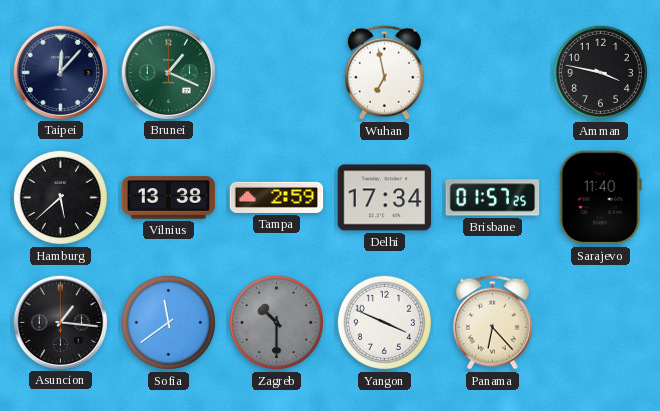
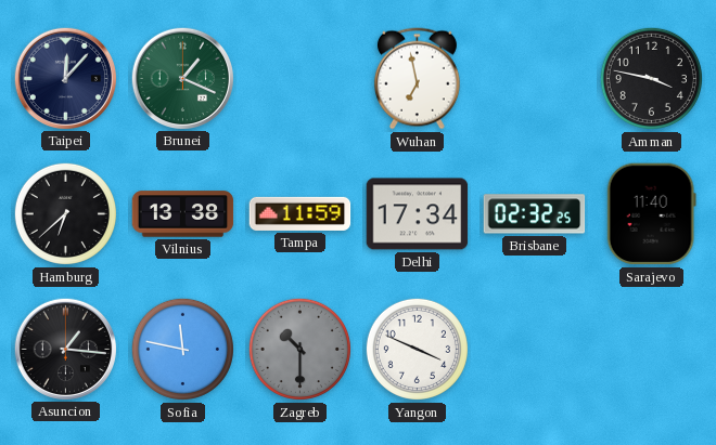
Hamburg: 5:38 -> 6:38 (65, 213)
Tampa: 2:59 -> 11:59 (301, 213)
Brisbane: 01:57 -> 02:32 (535, 214)
Sofia: 11:39 -> 11:47 (182, 349)
Panama: 6:23 -> none (492, 323)
